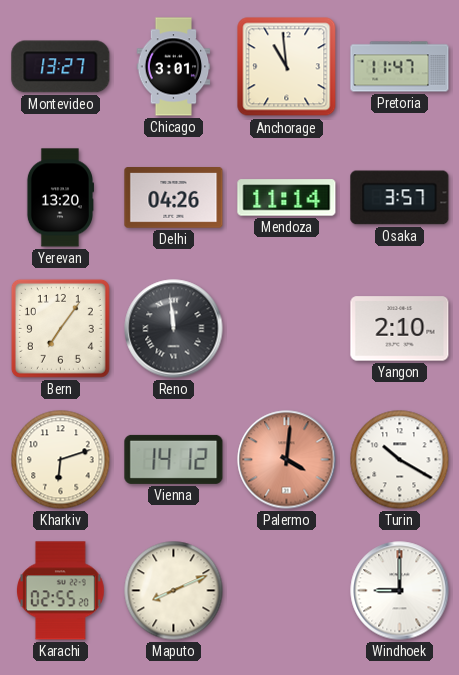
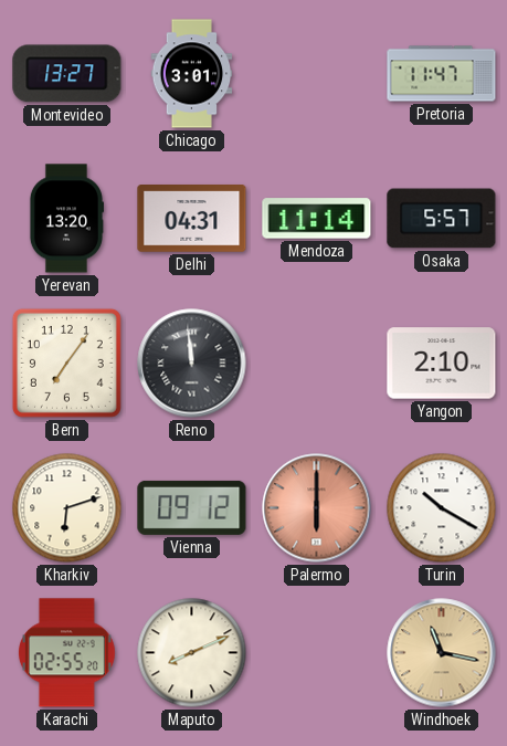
Anchorage: 10:59 -> none (287, 67)
Delhi: 04:26 -> 04:31 (192, 219)
Osaka: 3:57 -> 5:57 (442, 219)
Vienna: 14:12 -> 09:12 (192, 507)
Palermo: 4:01 -> 6:00 (317, 508)
Windhoek: 9:00 -> 11:17 (442, 653)
Windhoek dial: white -> champagne (442, 653)
